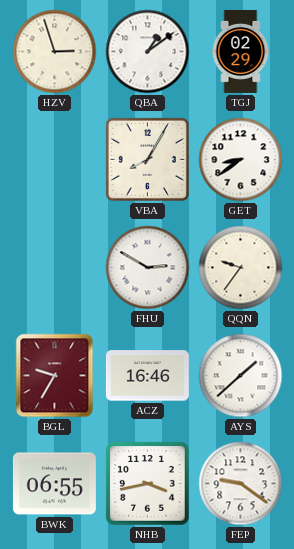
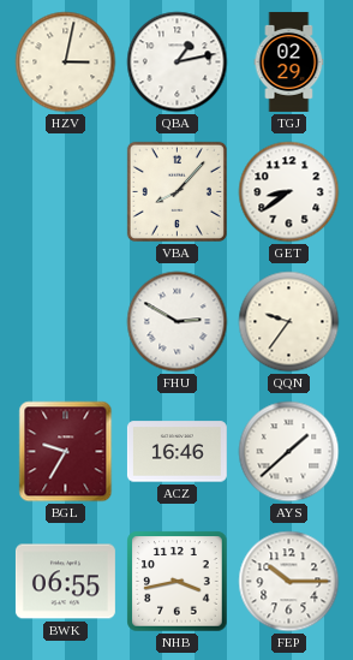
HZV: 2:57 -> 3:02 (66, 63)
QBA: 1:09 -> 1:13 (178, 63)
VBA: 8:05 -> 8:07 (176, 191)
FEP: 9:21 -> 10:15 (289, 582)
